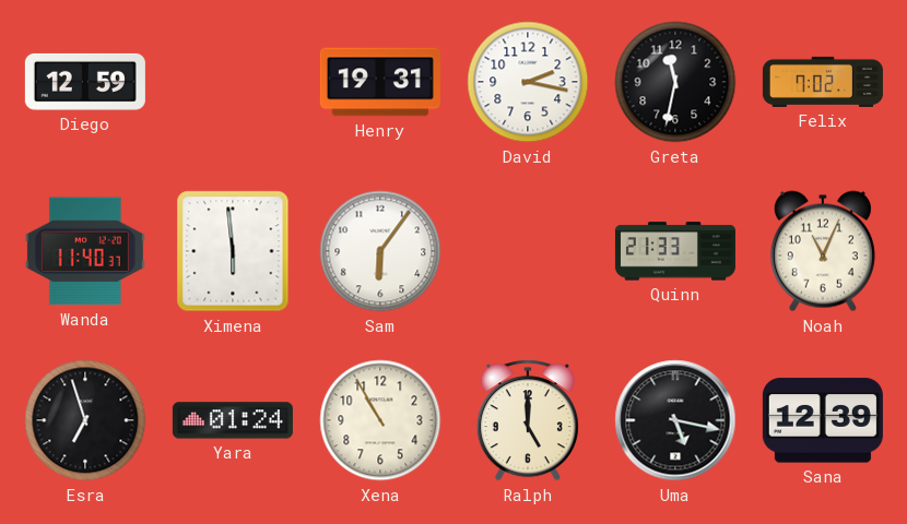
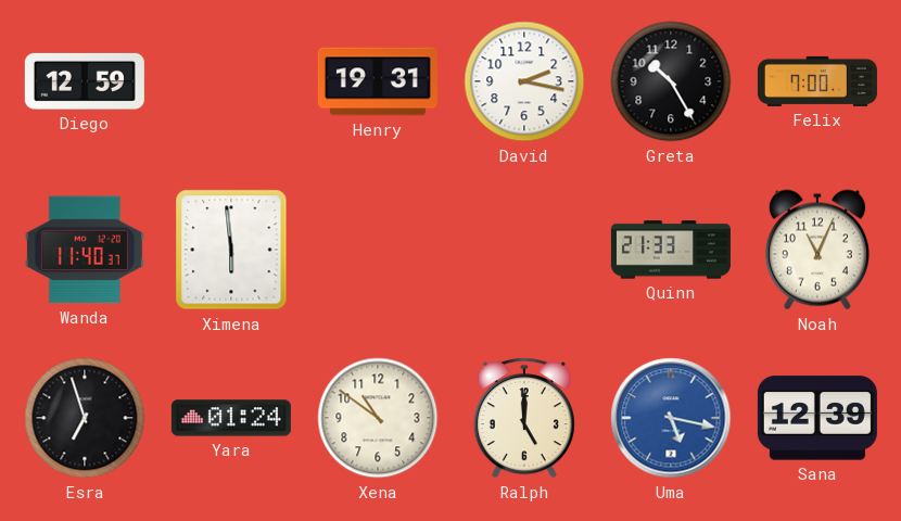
Greta: 11:32 -> 10:25 (671, 81)
Felix: 7:02 -> 7:00 (817, 81)
Sam: 6:06 -> none (380, 251)
Xena: 10:55 -> 10:51 (378, 418)
Uma dial: black -> blue (671, 418)
